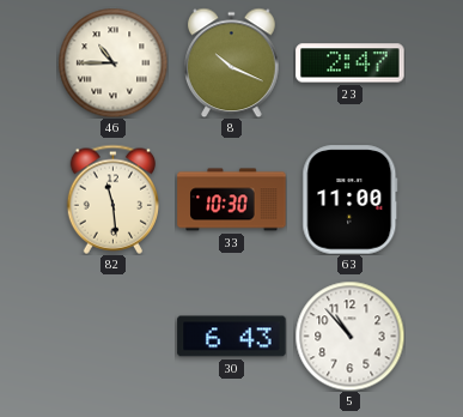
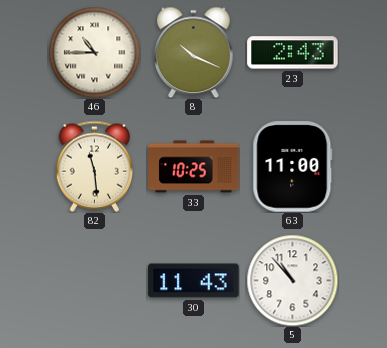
23: 2:47 -> 2:43 (293, 53)
33: 10:30 -> 10:25 (194, 167)
30: 6:43 -> 11:43 (194, 281)
